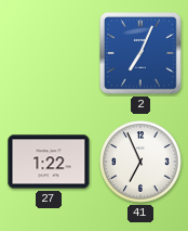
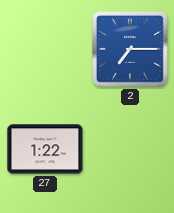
2: 7:04 -> 7:15 (131, 50)
41: 6:56 -> none (140, 162)
